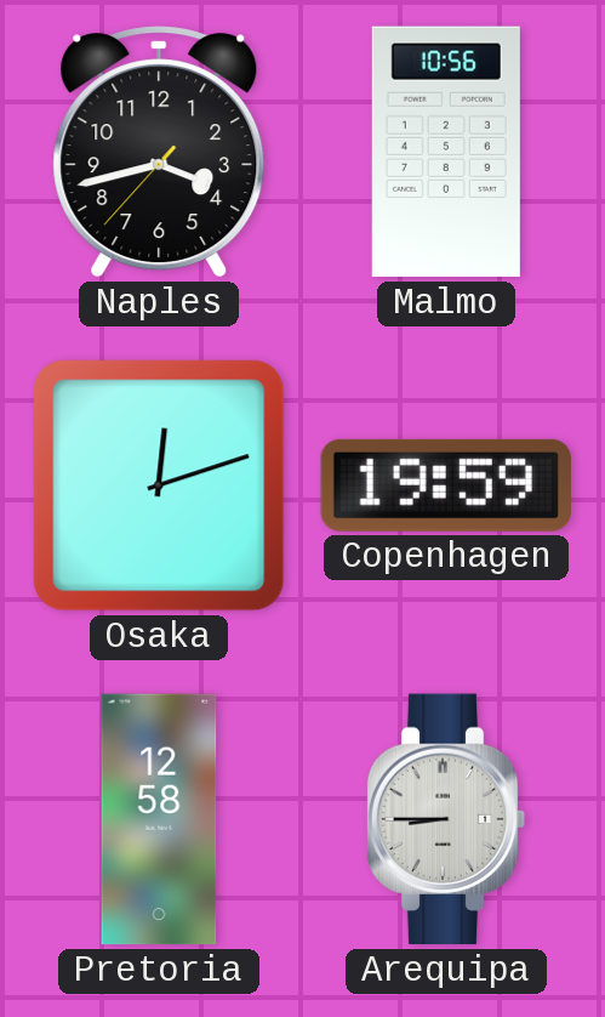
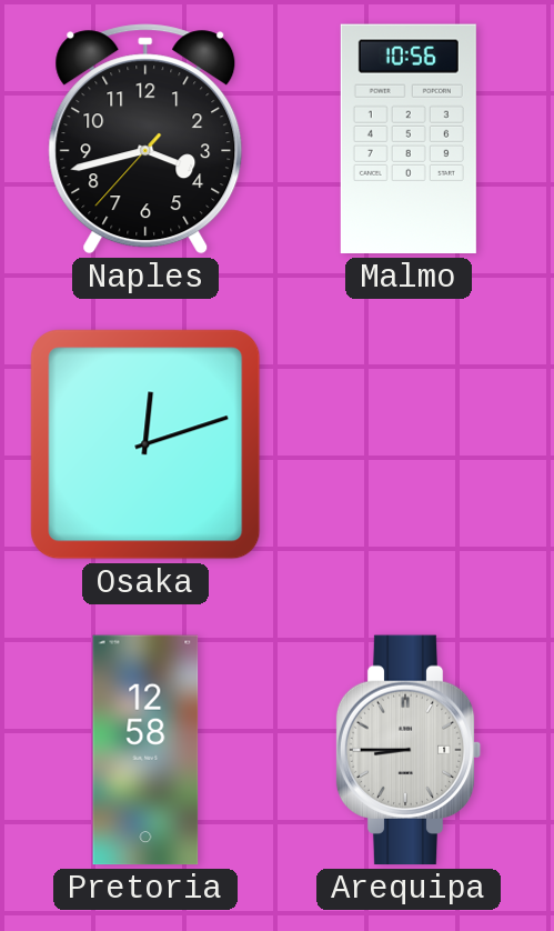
Copenhagen: 19:59 -> none (446, 485)
